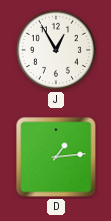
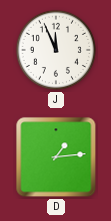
J: 12:55 -> 11:56 (56, 50)
